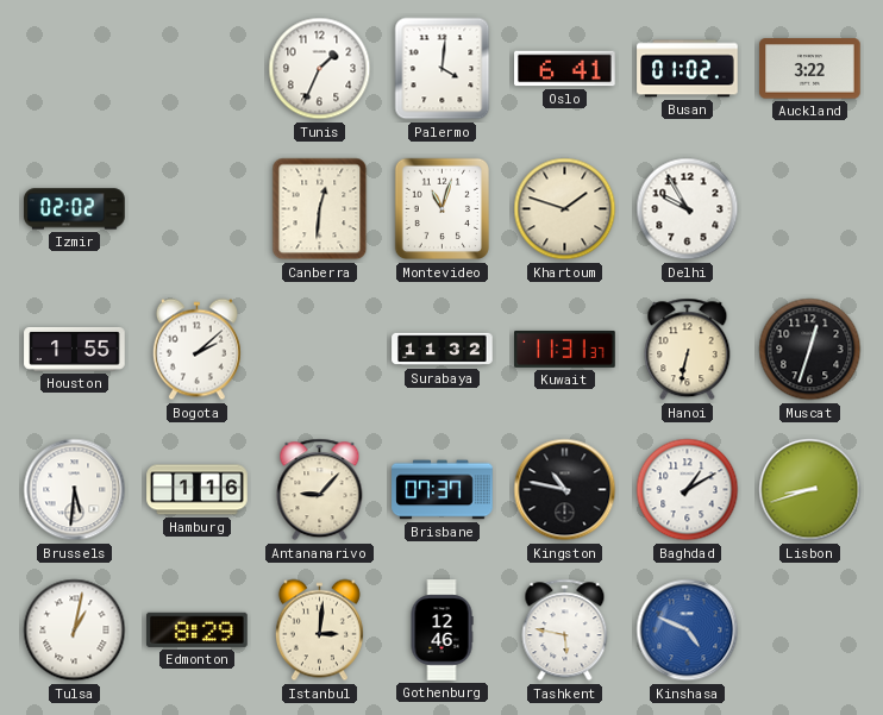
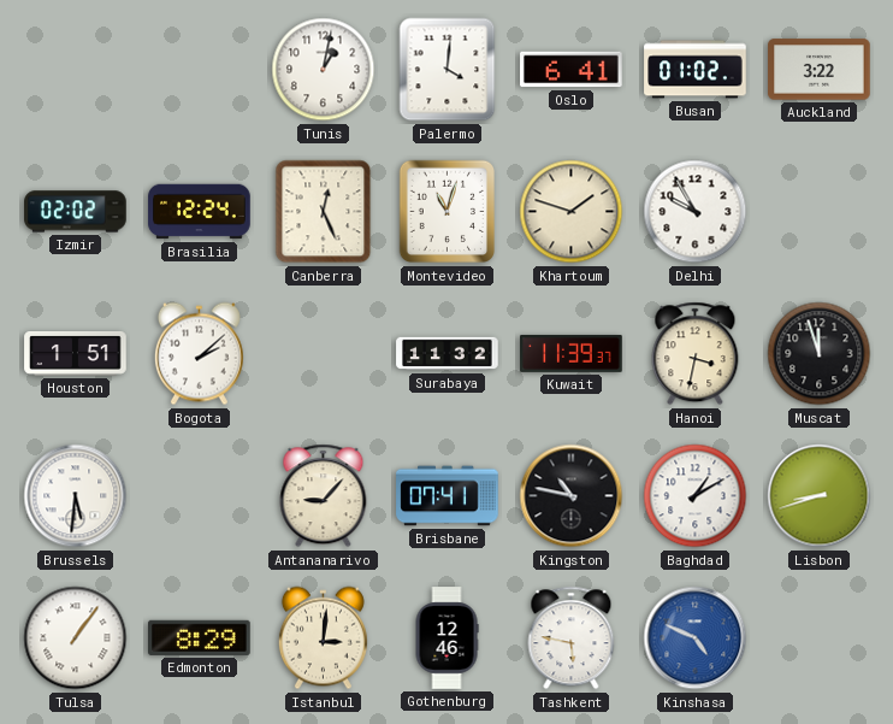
Tunis: 1:34 -> 1:02 (324, 70)
Brasilia: none -> 12:24 (200, 212)
Canberra: 12:31 -> 12:26 (324, 212)
Houston: 1:55 -> 1:51 (76, 353)
Kuwait: 11:31 -> 11:39 (572, 354)
Hanoi: 6:32 -> 3:32 (696, 354)
Muscat: 12:33 -> 11:57 (820, 354)
Hamburg: 1:16 -> none (198, 490)
Brisbane: 07:37 -> 07:41 (448, 496)
Tulsa: 1:02 -> 1:06 (76, 638)
